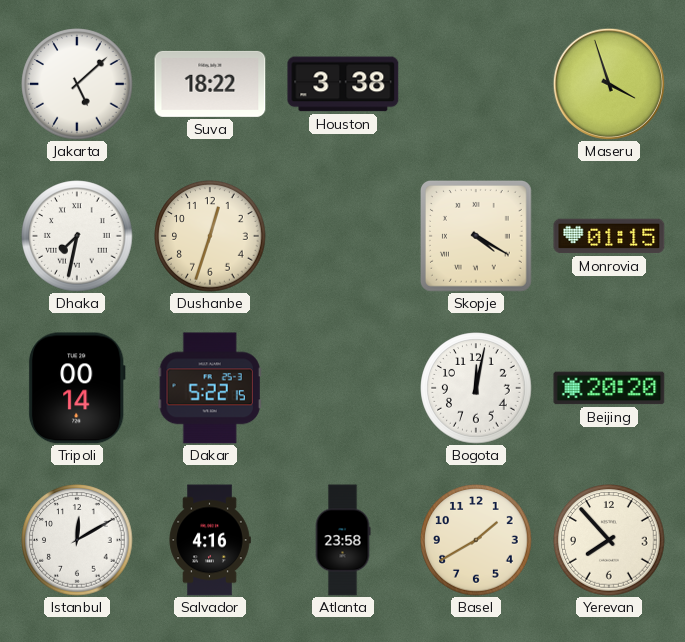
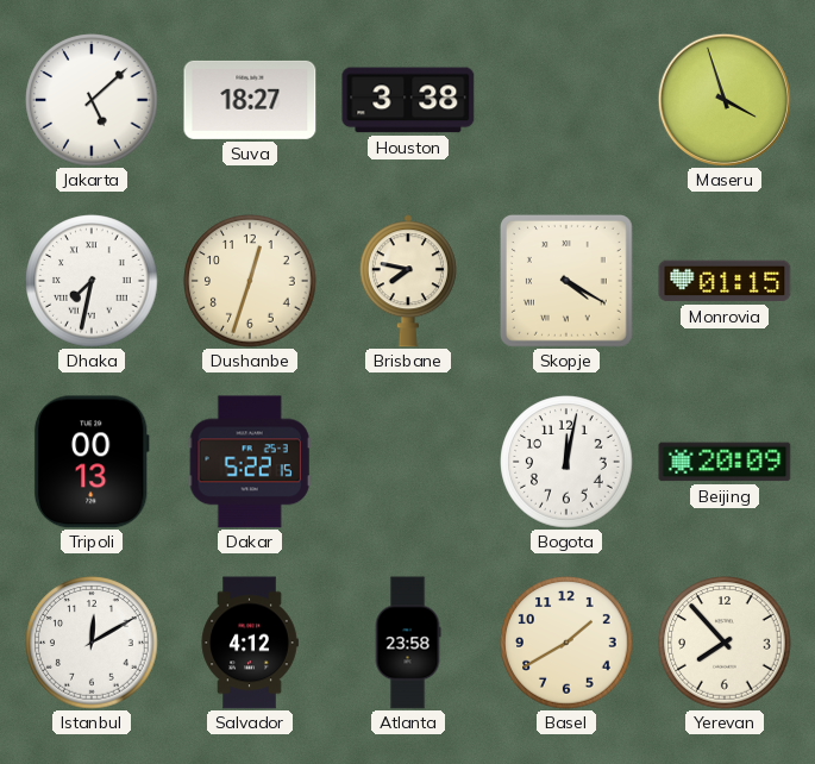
Suva: 18:22 -> 18:27 (250, 100)
Brisbane: none -> 7:47 (408, 281)
Tripoli: 00:14 -> 00:13 (92, 462)
Beijing: 20:20 -> 20:09 (725, 462)
Salvador: 4:16 -> 4:12 (250, 643)
